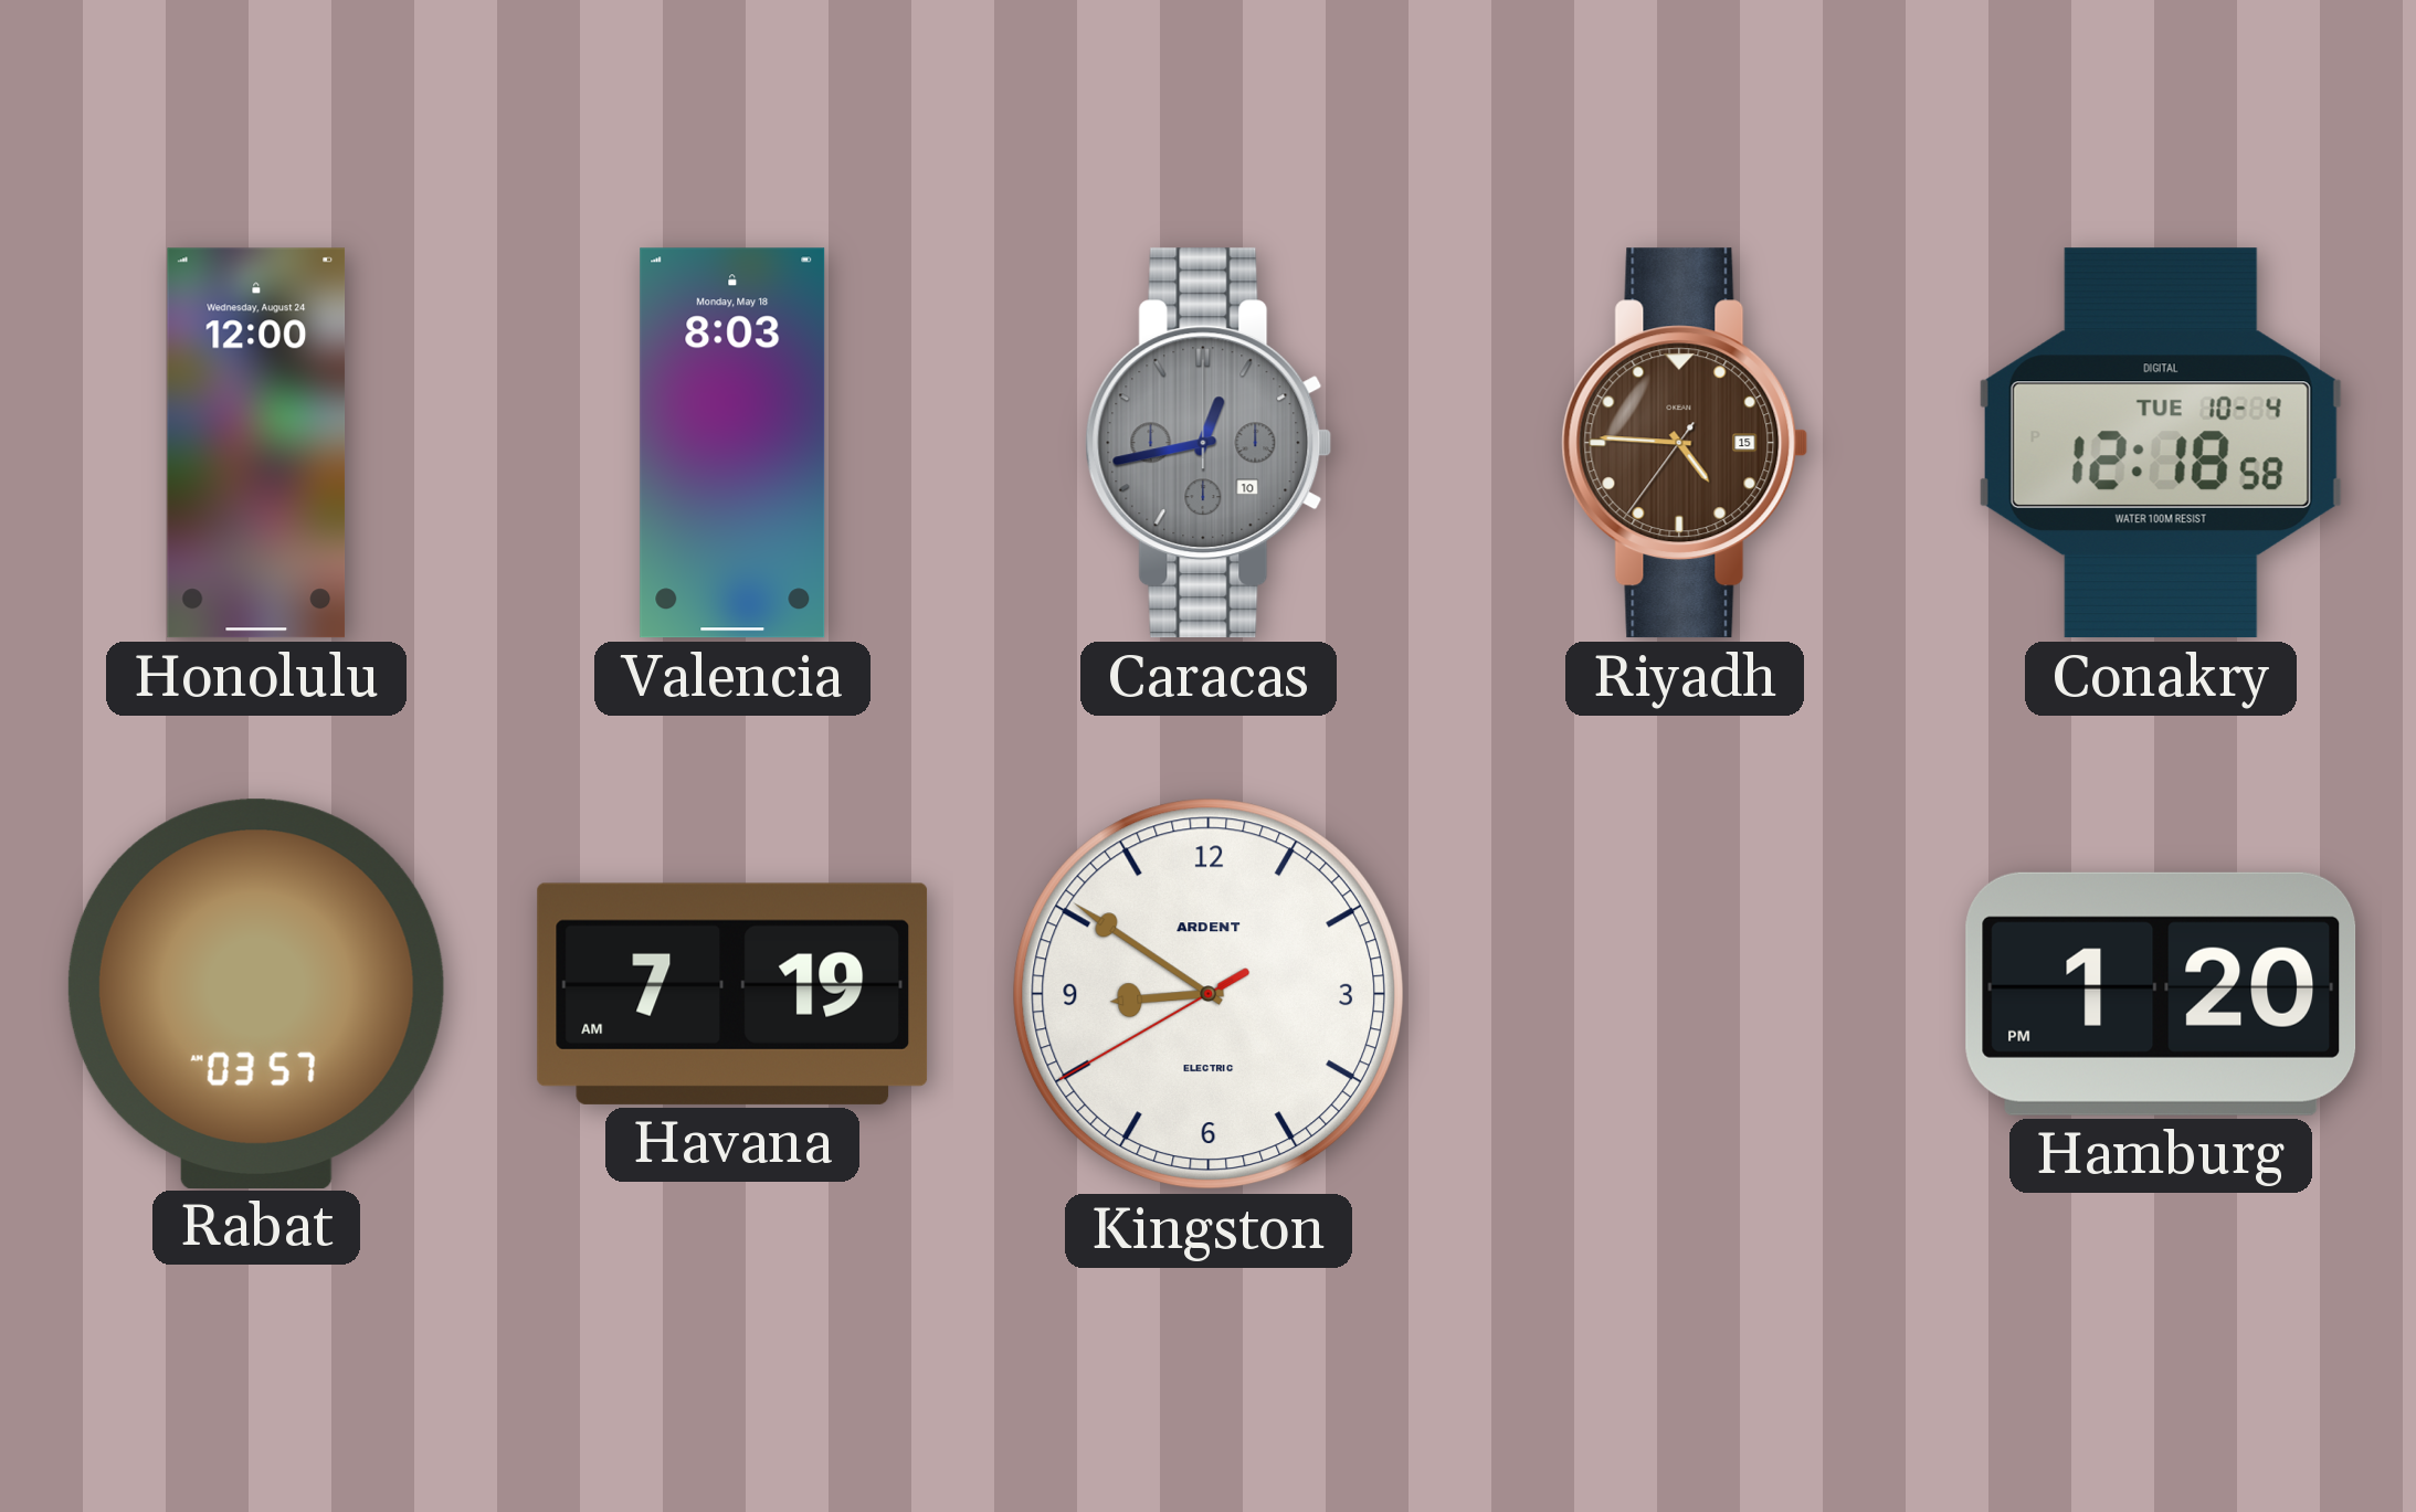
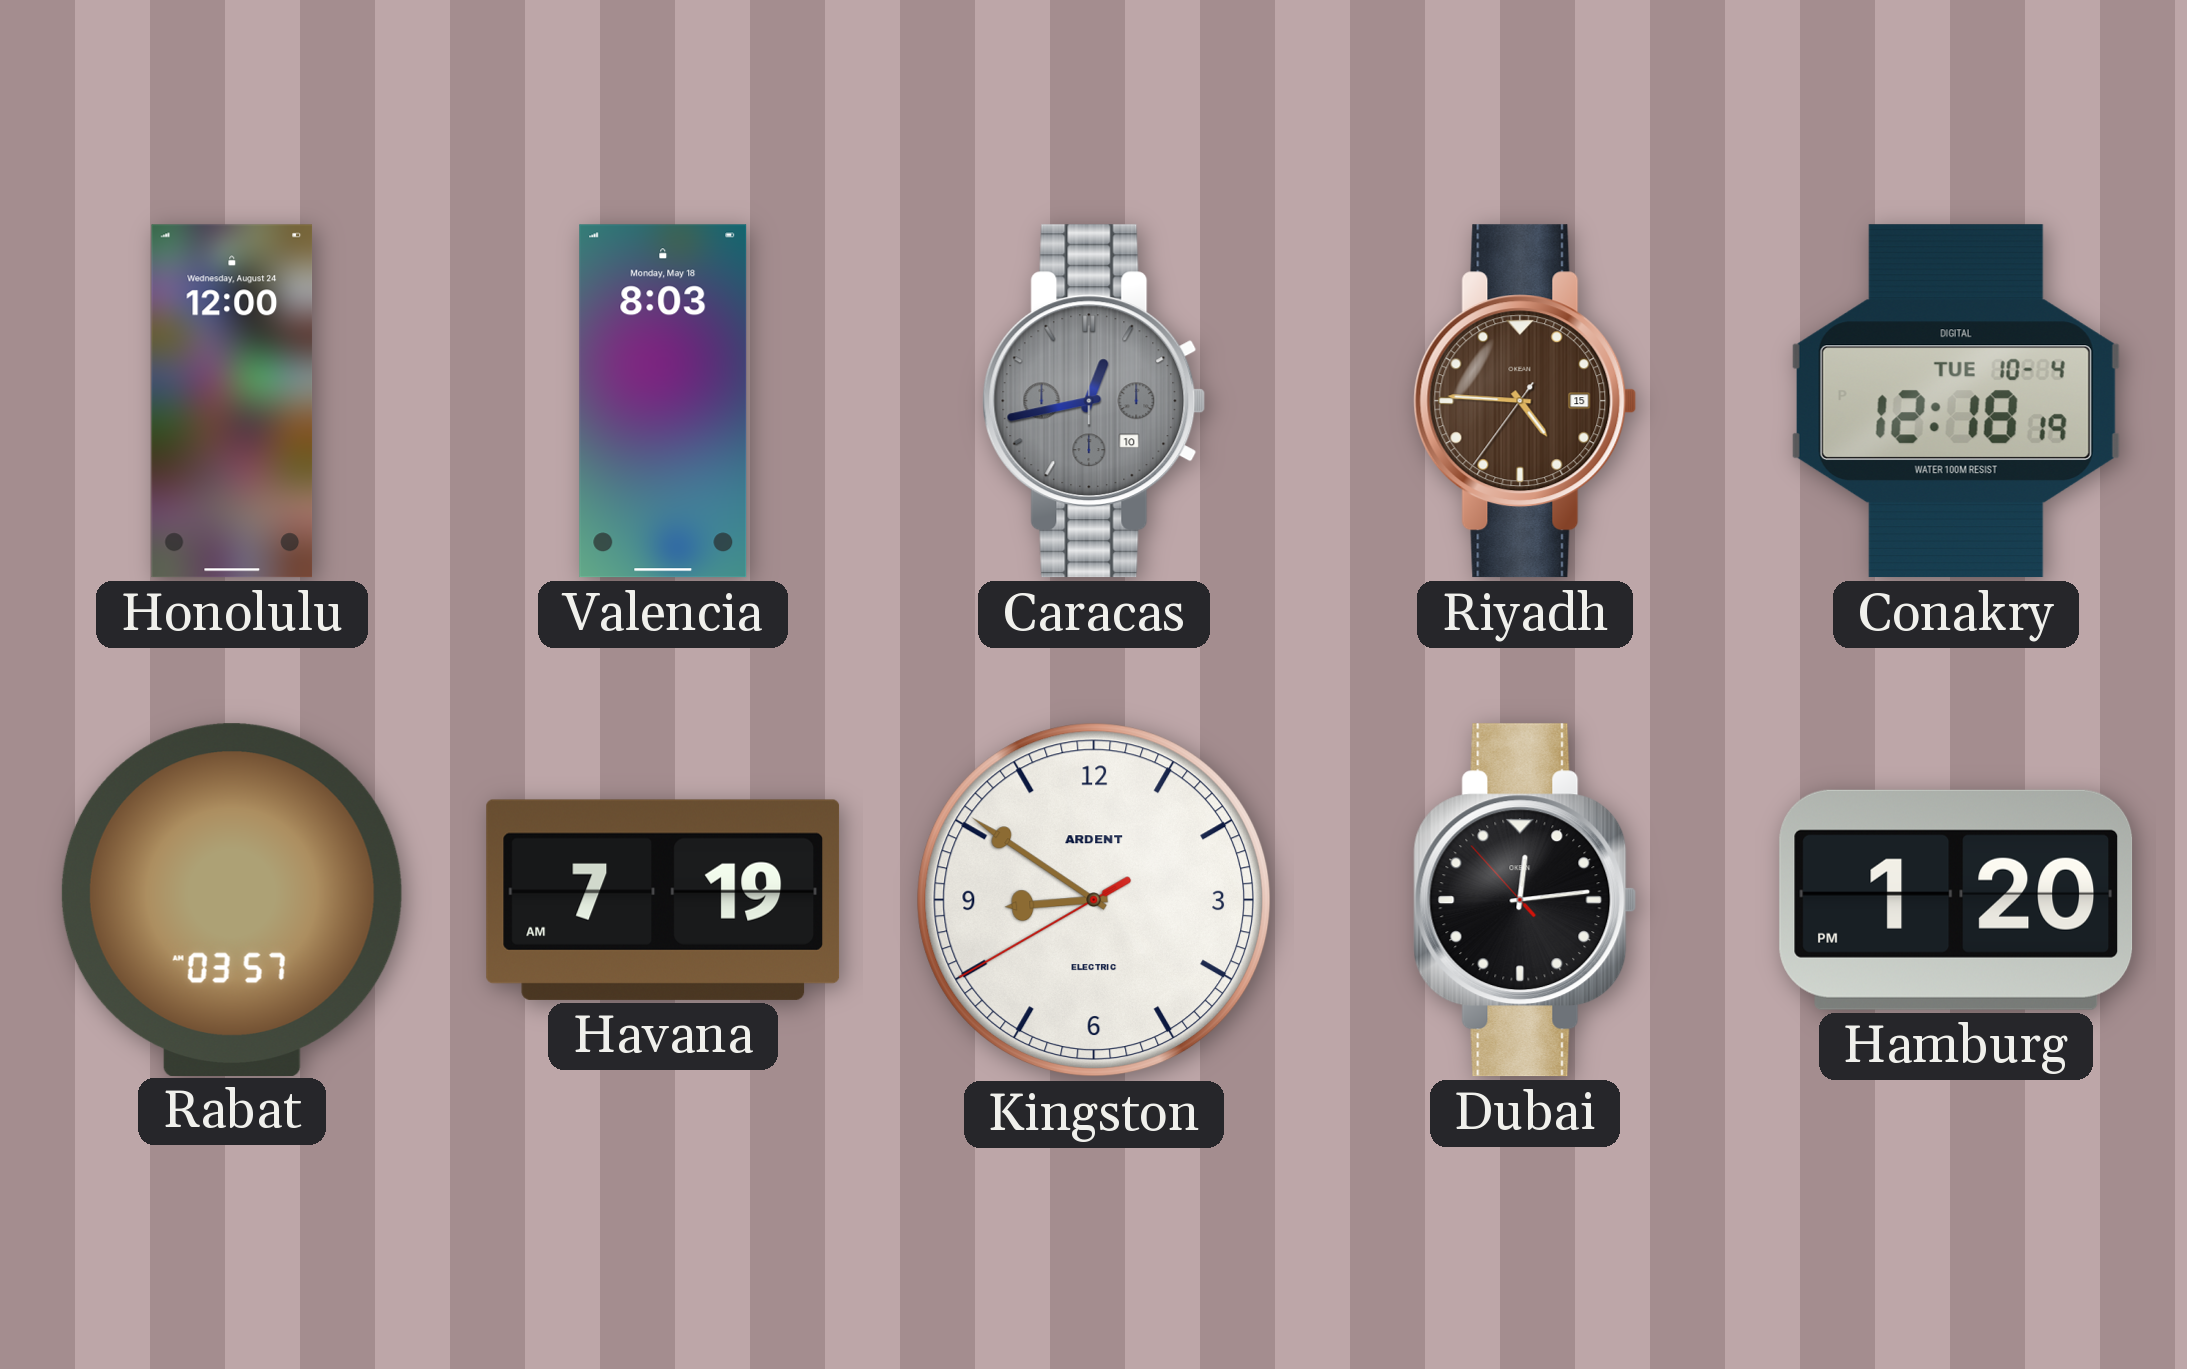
Conakry: 12:18:58 -> 12:18:19 (1956, 401)
Dubai: none -> 12:13 (1525, 900)
